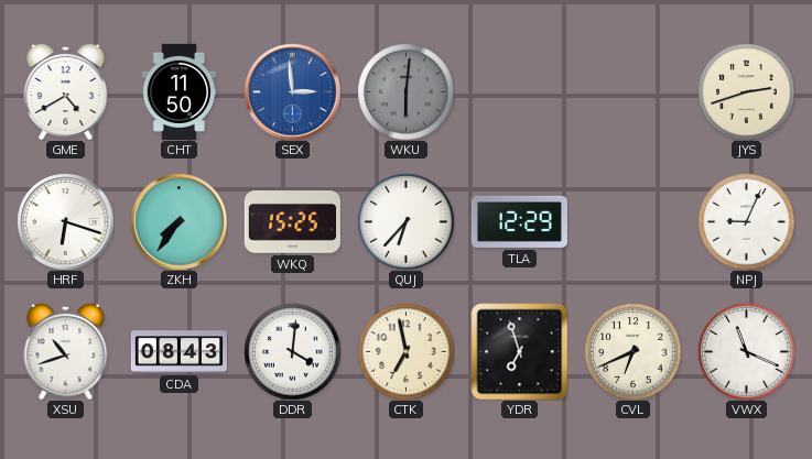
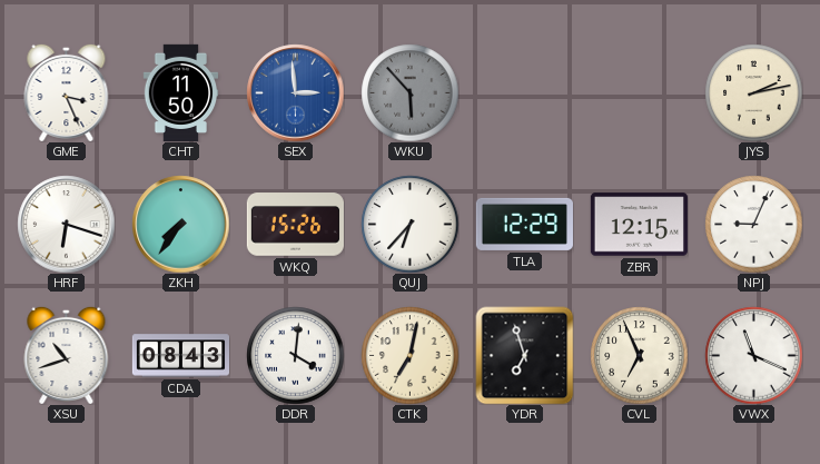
GME: 4:40 -> 3:26 (67, 92)
WKU: 6:01 -> 5:53 (409, 92)
JYS: 2:42 -> 2:13 (753, 92)
WKQ: 15:25 -> 15:26 (295, 225)
ZBR: none -> 12:15 (639, 225)
CTK: 6:58 -> 7:02 (409, 355)
CVL: 6:41 -> 6:56 (639, 355)
